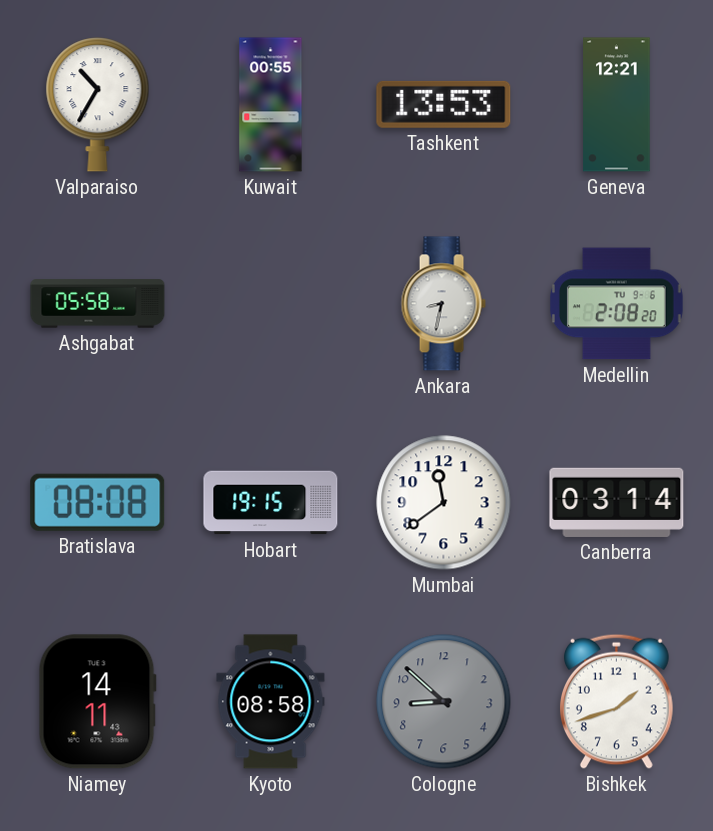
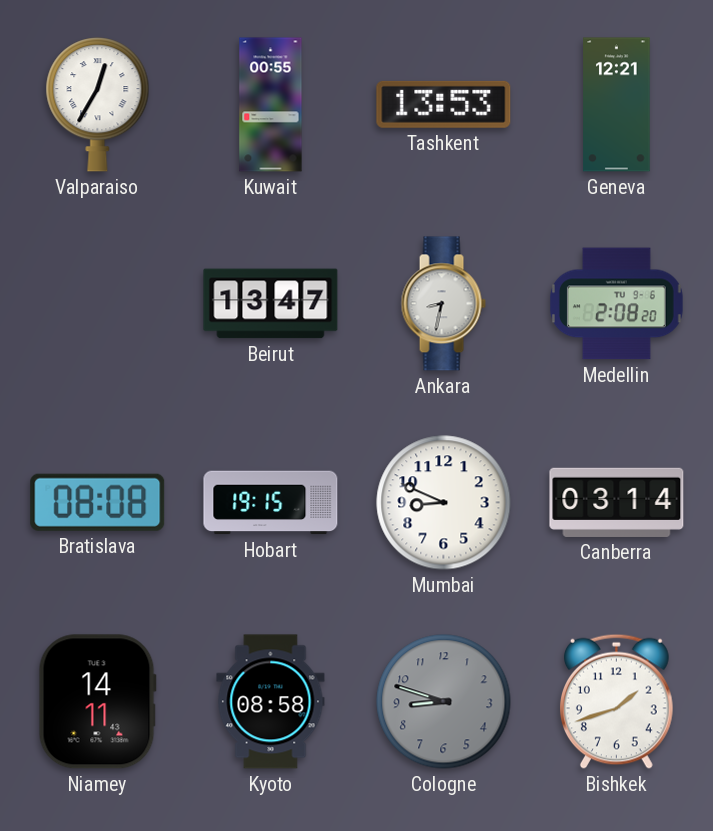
Valparaiso: 10:35 -> 12:35 (98, 105)
Ashgabat: 05:58 -> none (98, 304)
Beirut: none -> 13:47 (271, 304)
Mumbai: 11:39 -> 8:49 (444, 503)
Cologne: 8:52 -> 8:48 (444, 702)
